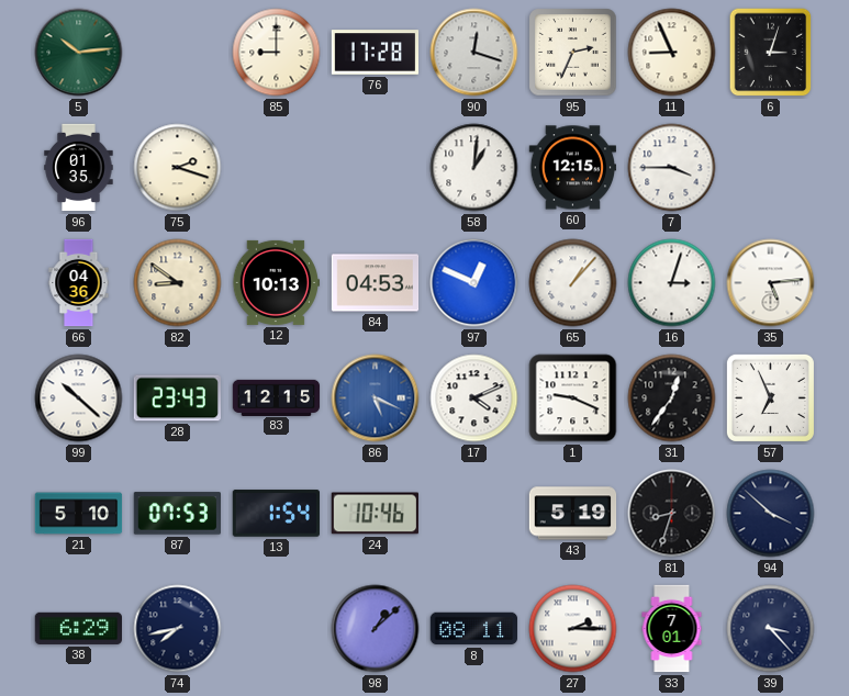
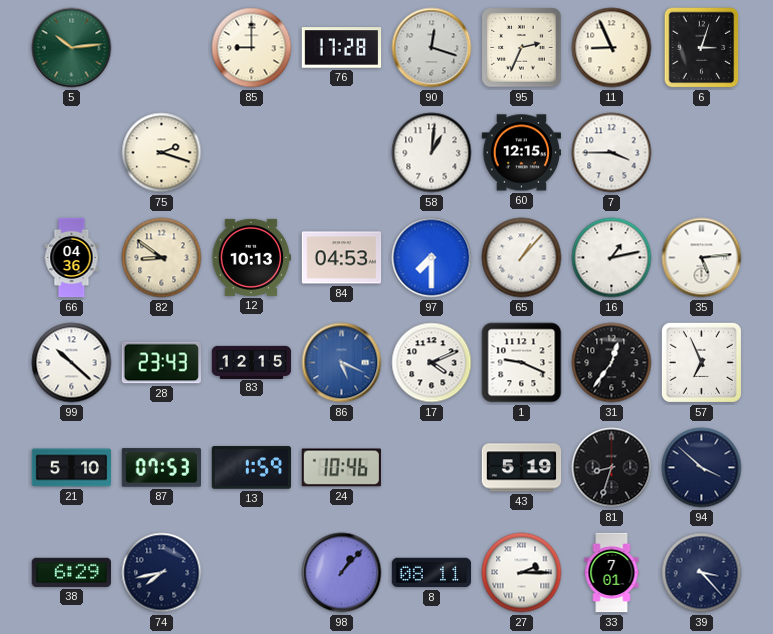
96: 01:35 -> none (79, 168)
97: 12:49 -> 7:30 (432, 258)
16: 3:03 -> 1:13 (612, 258)
13: 1:54 -> 1:59 (251, 468)
98: 1:08 -> 1:07 (342, 573)
